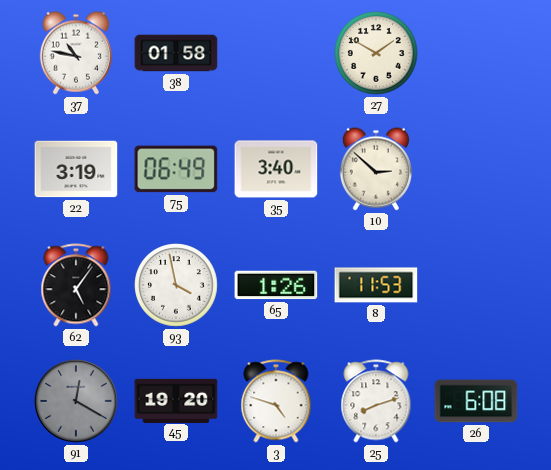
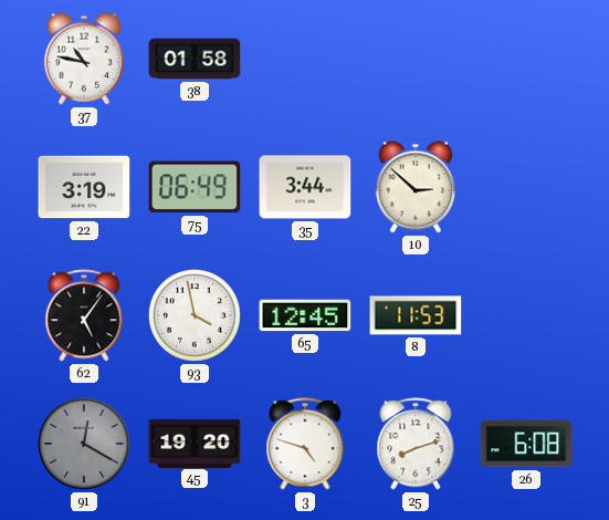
27: 1:50 -> none (376, 53)
35: 3:40 -> 3:44 (305, 187)
65: 1:26 -> 12:45 (305, 315)
